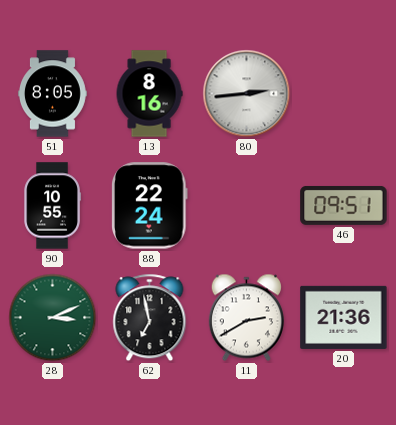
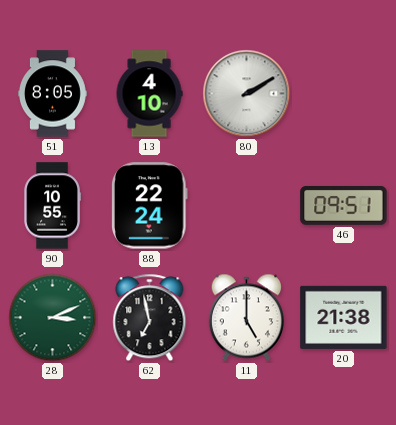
13: 8:16 -> 4:10 (149, 94)
80: 2:44 -> 2:10 (247, 94)
11: 2:40 -> 5:00 (246, 318)
20: 21:36 -> 21:38 (344, 317)
